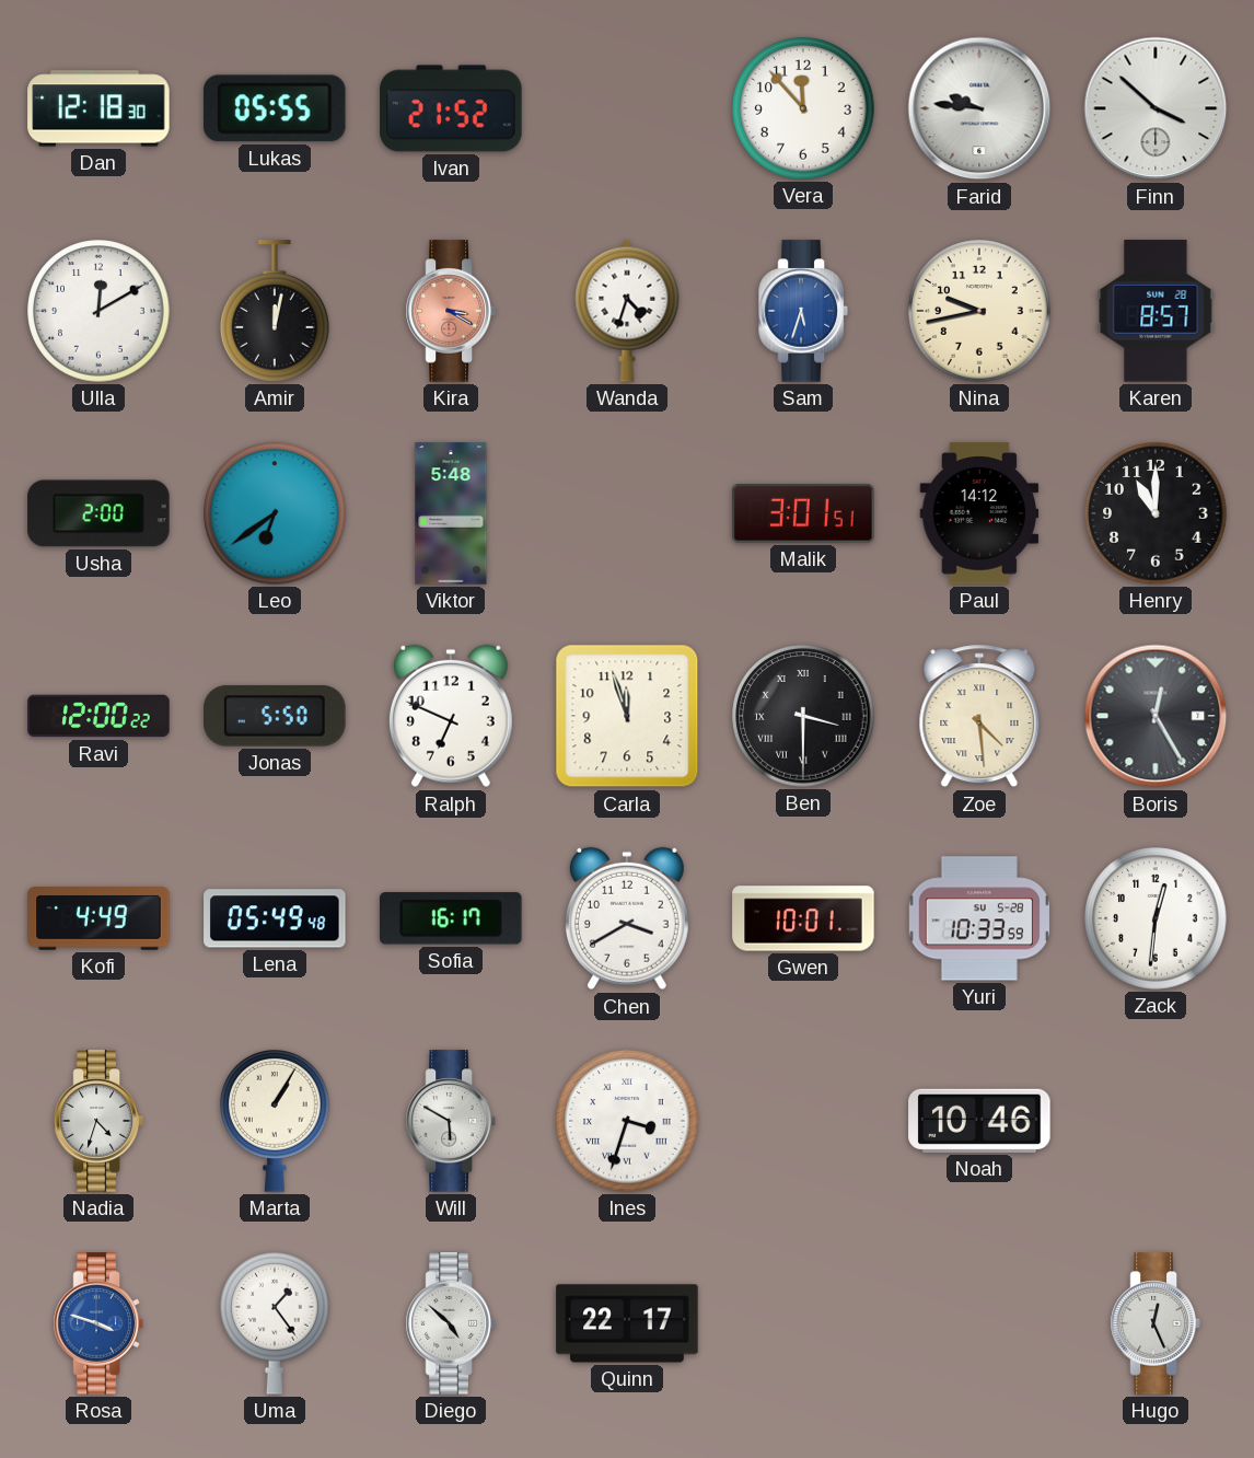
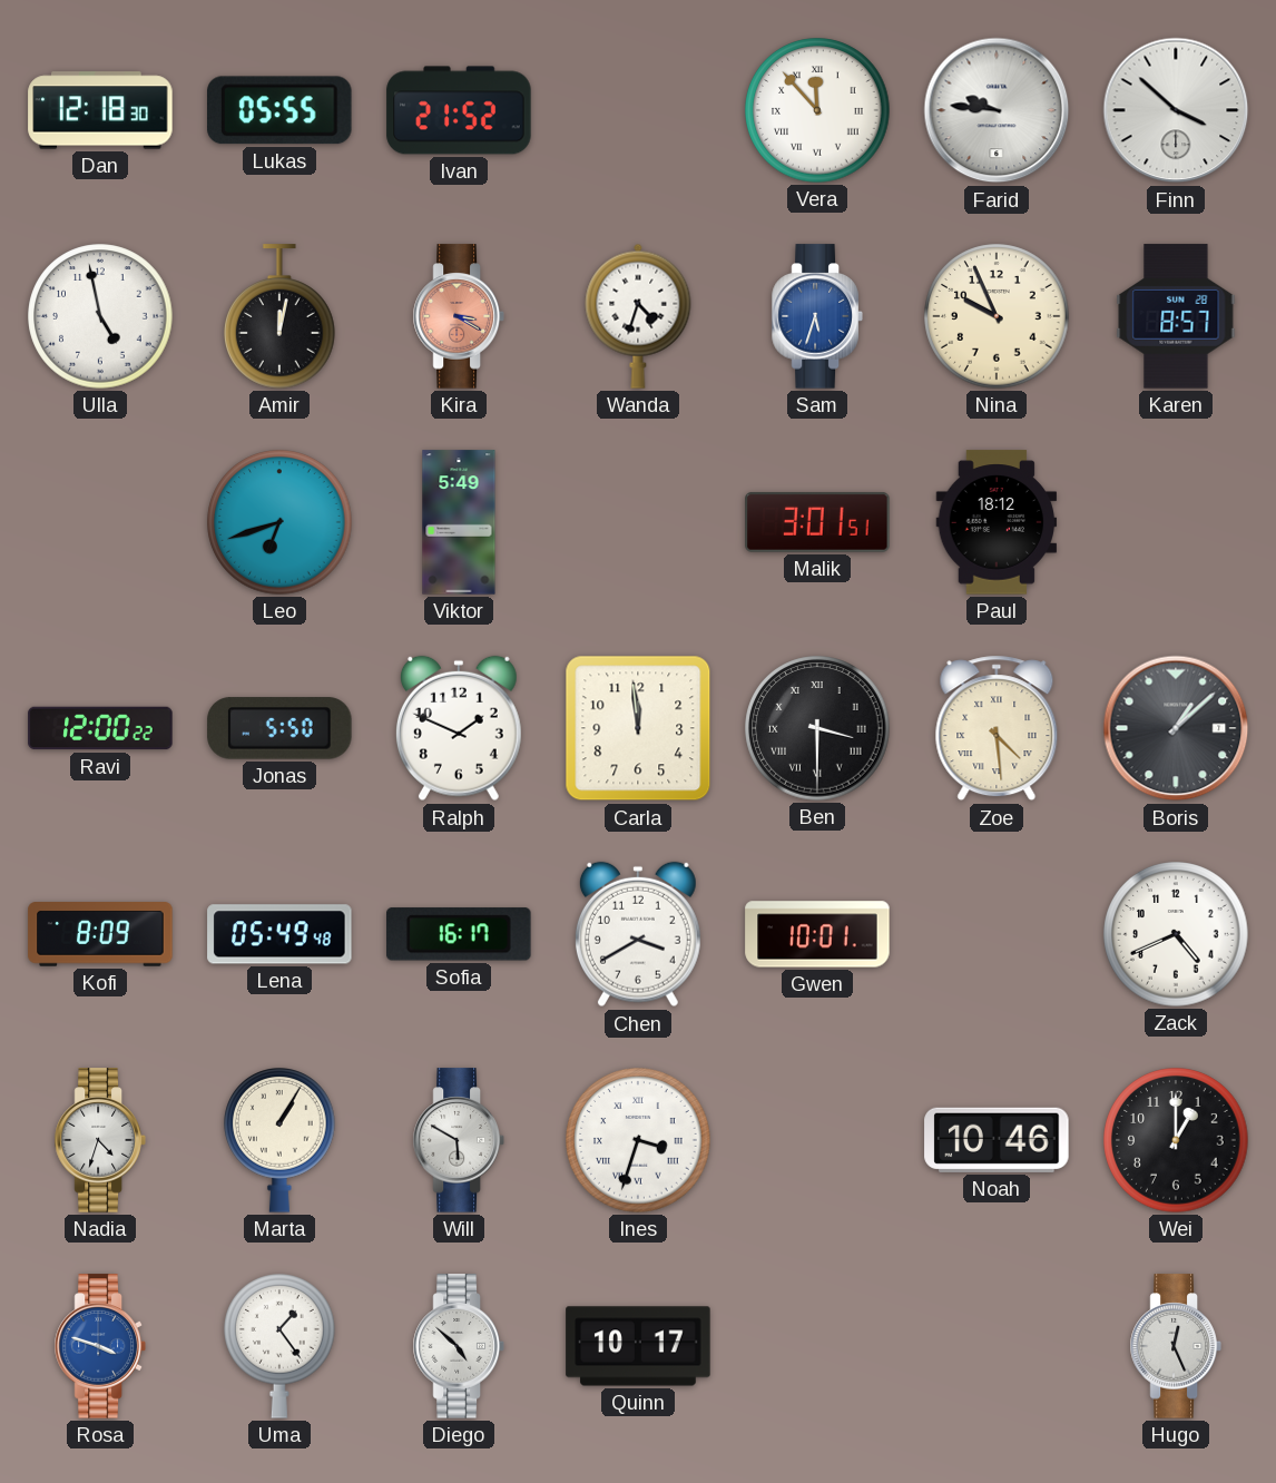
Vera numerals: Arabic -> Roman (817, 110)
Ulla: 12:10 -> 4:58 (100, 316)
Nina: 9:43 -> 9:56 (997, 316)
Usha: 2:00 -> none (98, 513)
Leo: 6:39 -> 6:42 (279, 522)
Viktor: 5:48 -> 5:49 (459, 522)
Paul: 14:12 -> 18:12 (997, 522)
Henry: 11:00 -> none (1156, 513)
Ralph: 6:49 -> 1:49 (459, 728)
Carla: 11:57 -> 11:59 (638, 728)
Boris: 12:25 -> 1:08 (1176, 728)
Kofi: 4:49 -> 8:09 (100, 934)
Yuri: 10:33 -> none (979, 918)
Zack: 12:31 -> 4:41 (1176, 934)
Wei: none -> 1:00 (1176, 1140)
Quinn: 22:17 -> 10:17 (638, 1346)
